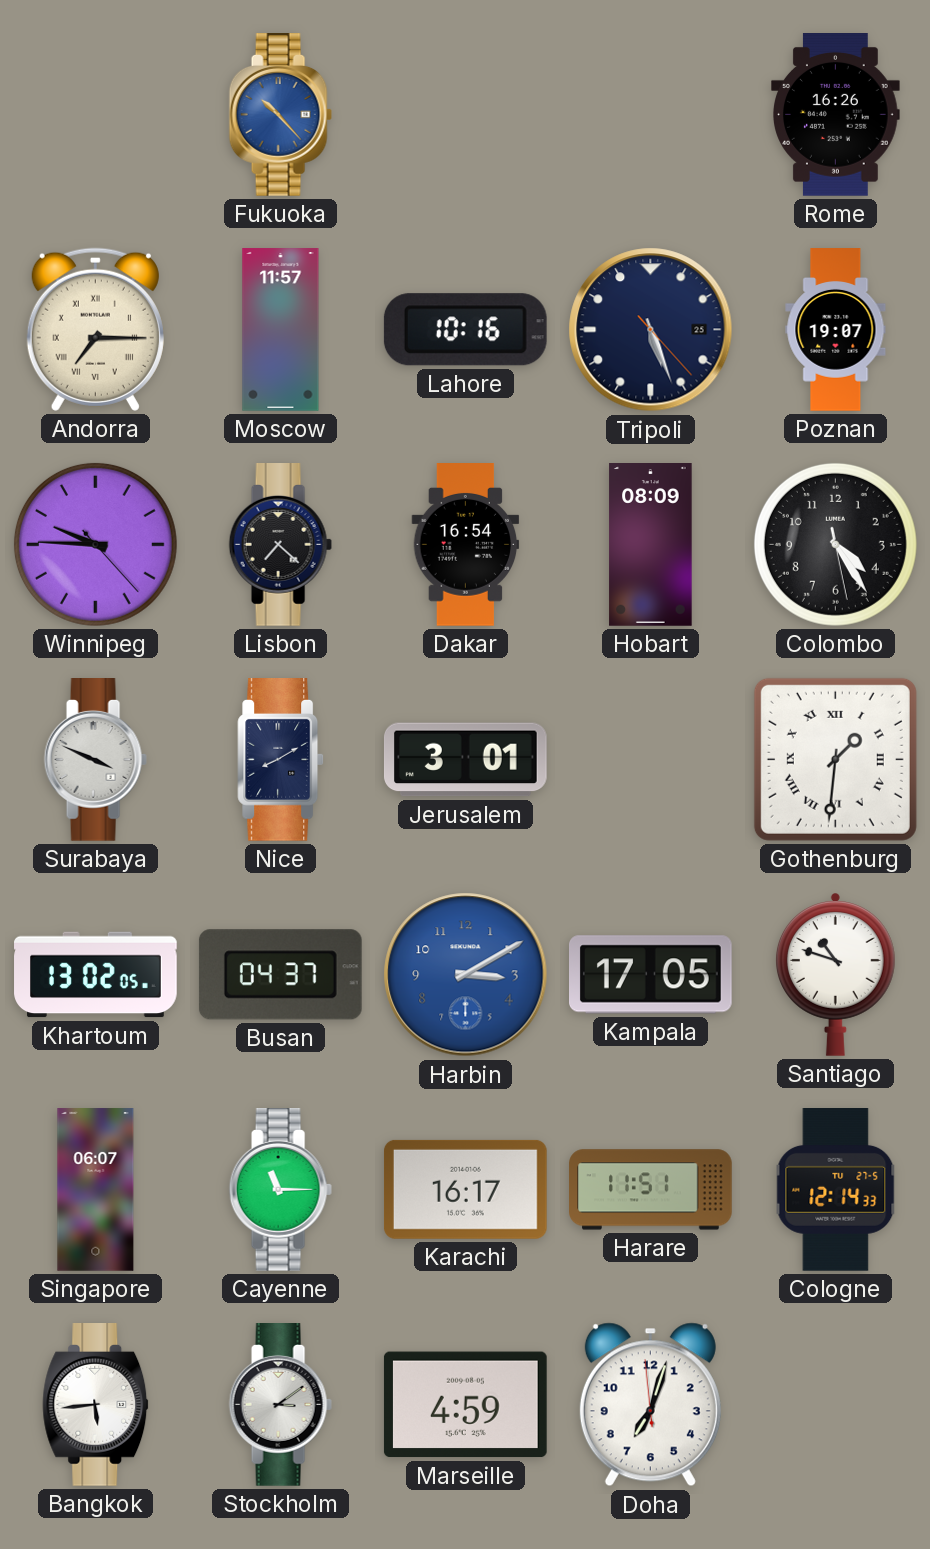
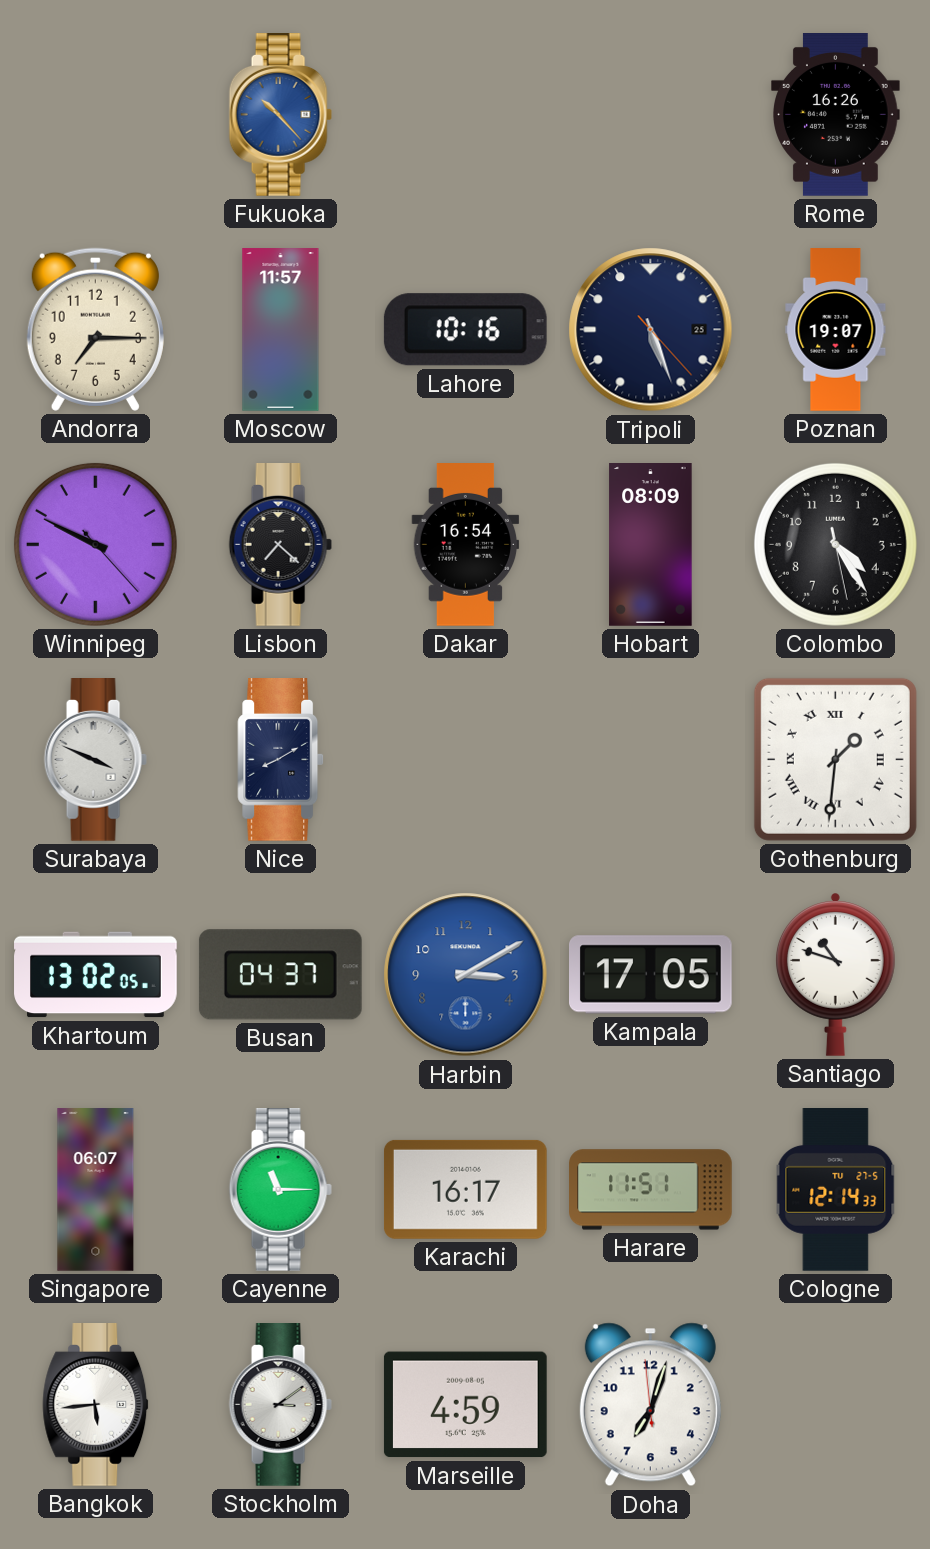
Andorra numerals: Roman -> Arabic (95, 329)
Winnipeg: 9:45 -> 9:49 (95, 544)
Jerusalem: 3:01 -> none (466, 760)
